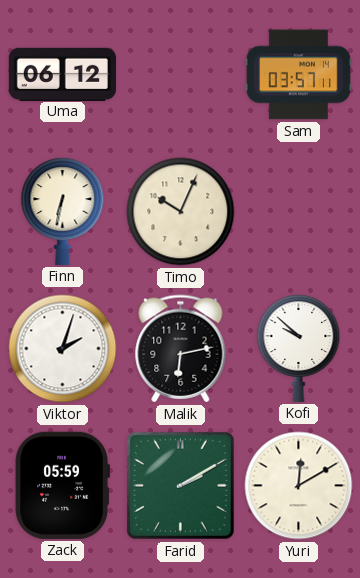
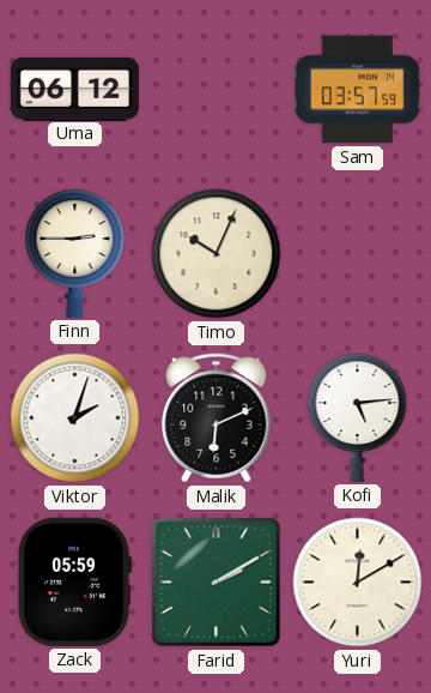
Sam: 03:57:11 -> 03:57:59 (357, 90)
Finn: 6:32 -> 2:45 (75, 253)
Malik: 6:13 -> 6:11 (217, 418)
Kofi: 9:52 -> 5:14 (358, 417)
